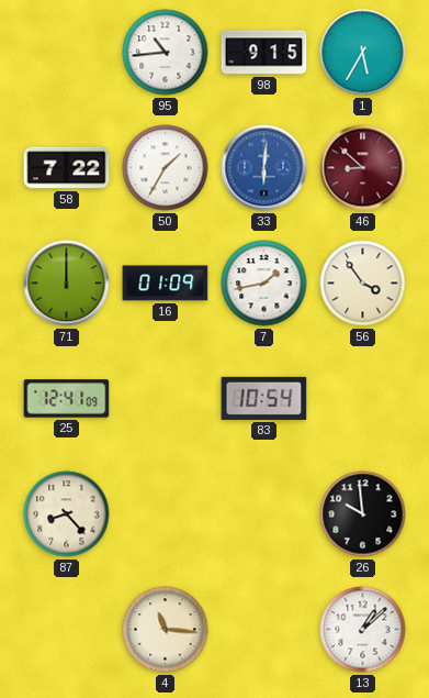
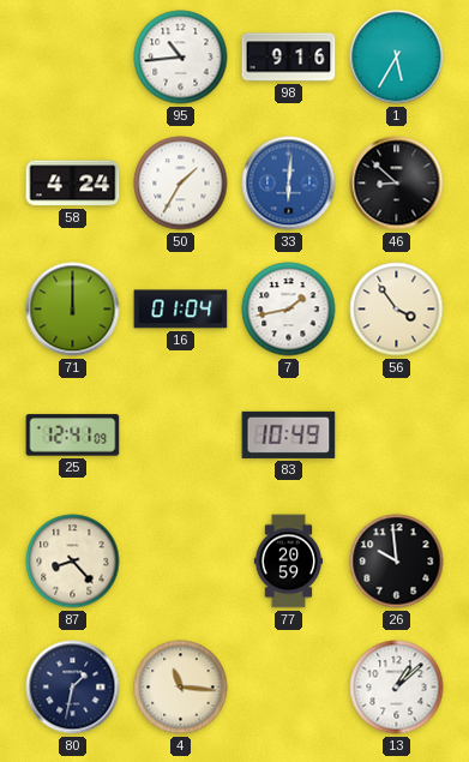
98: 9:15 -> 9:16 (289, 58)
58: 7:22 -> 4:24 (73, 184)
46 dial: burgundy -> black (397, 184)
16: 01:09 -> 01:04 (181, 310)
83: 10:54 -> 10:49 (289, 434)
77: none -> 20:59 (289, 562)
80: none -> 1:32 (73, 688)
